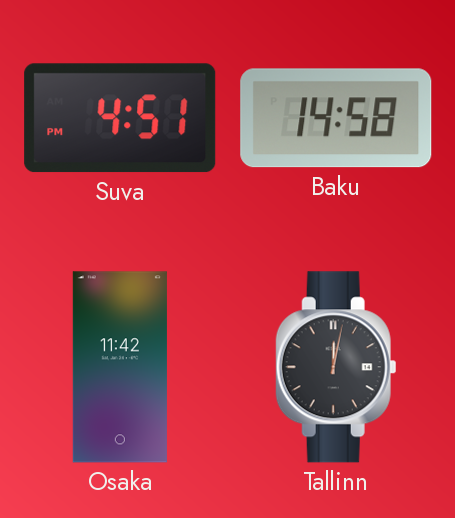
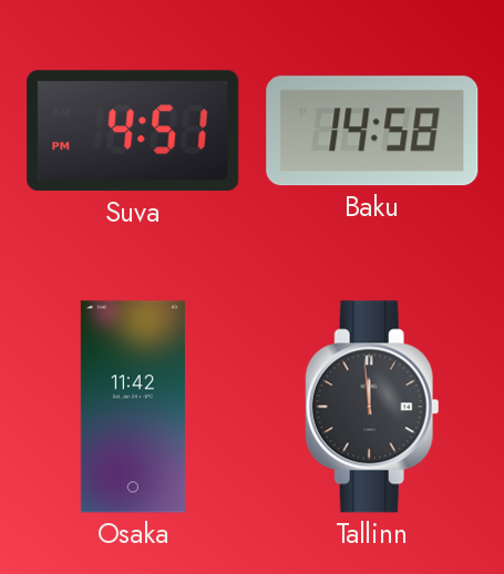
Tallinn: 12:02 -> 11:59 (372, 407)
